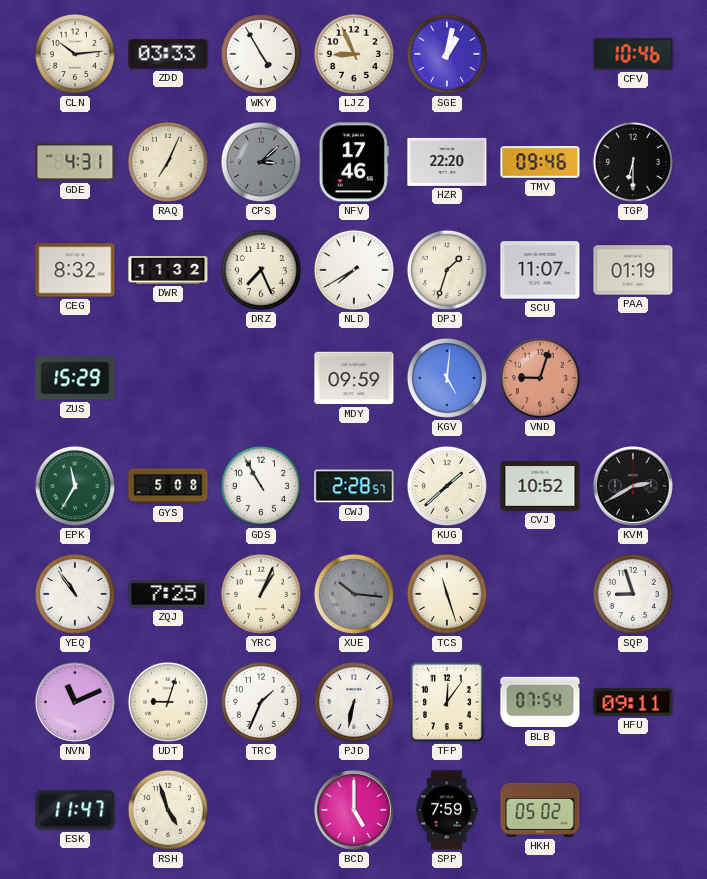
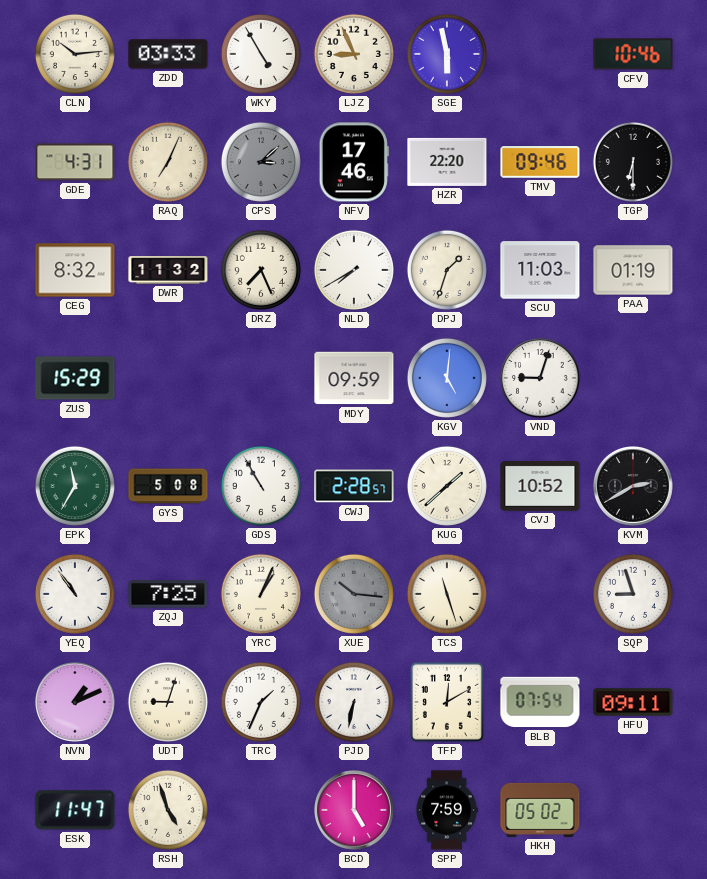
SGE: 1:02 -> 5:58 (447, 54)
SCU: 11:07 -> 11:03 (540, 270)
VND dial: salmon -> white (541, 379)
NVN: 11:11 -> 1:11 (76, 703)
TFP: 12:06 -> 12:10 (447, 702)
